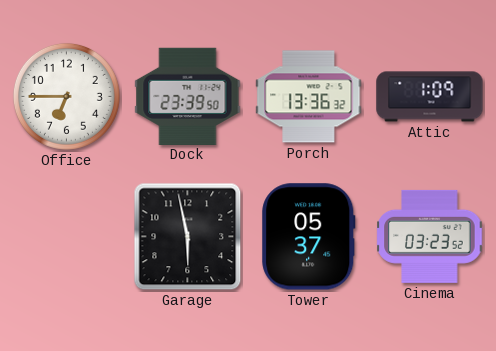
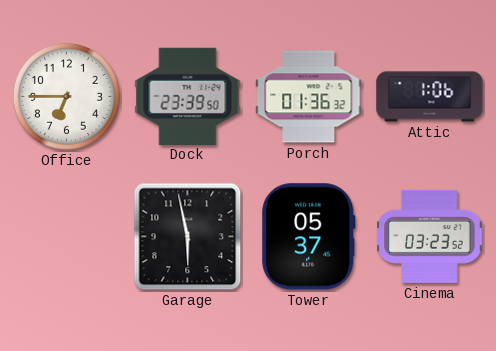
Porch: 13:36 -> 01:36 (309, 97)
Attic: 1:09 -> 1:06 (430, 97)
